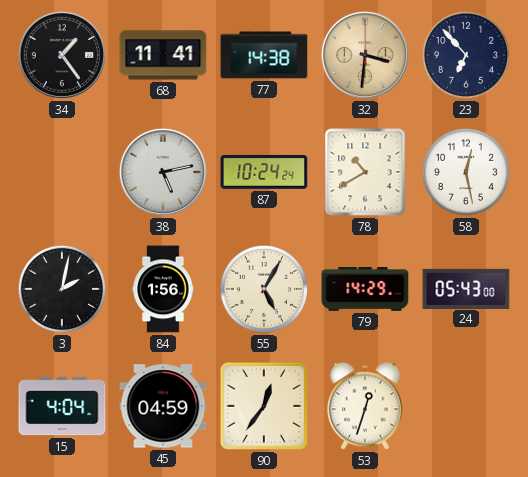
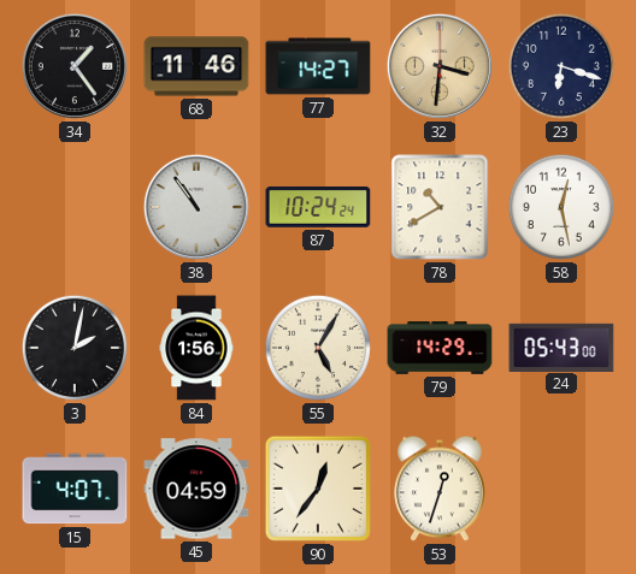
68: 11:41 -> 11:46 (196, 66)
77: 14:38 -> 14:27 (318, 66)
23: 6:53 -> 6:18 (561, 66)
38: 5:13 -> 10:54 (196, 207)
15: 4:04 -> 4:07 (75, 489)
